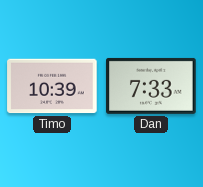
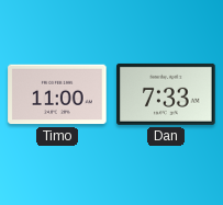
Timo: 10:39 -> 11:00 (57, 94)
